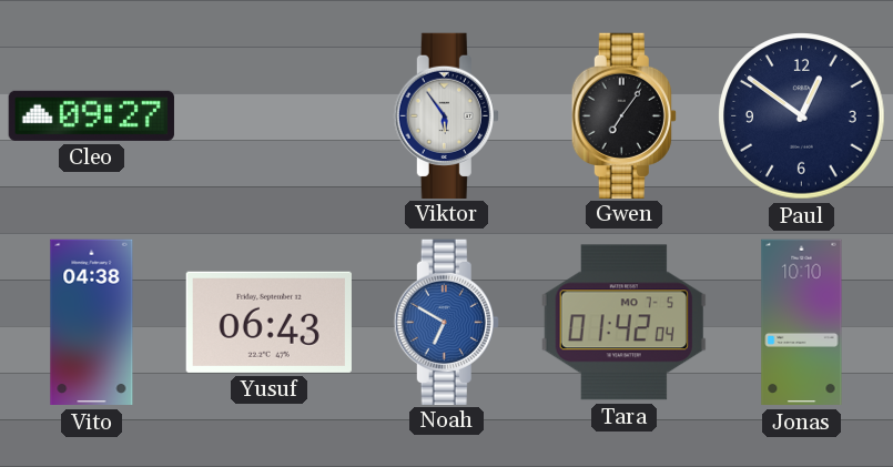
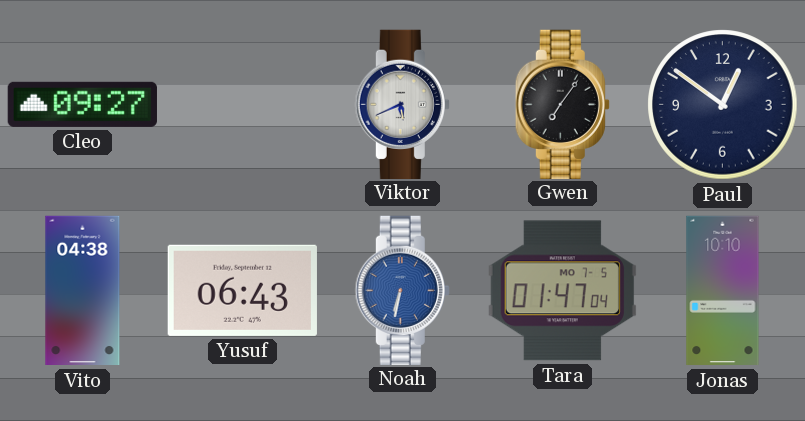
Viktor: 5:54 -> 5:41 (402, 104)
Noah: 6:50 -> 6:32 (402, 290)
Tara: 01:42 -> 01:47 (562, 291)
